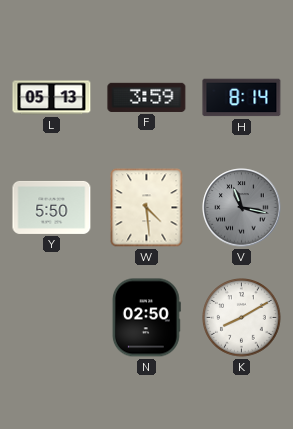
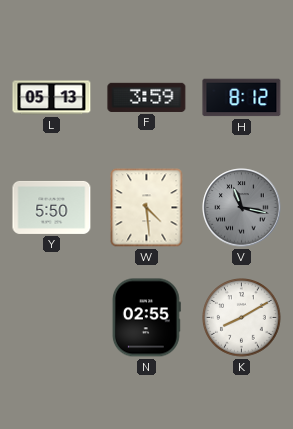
H: 8:14 -> 8:12 (242, 98)
N: 02:50 -> 02:55 (146, 318)
